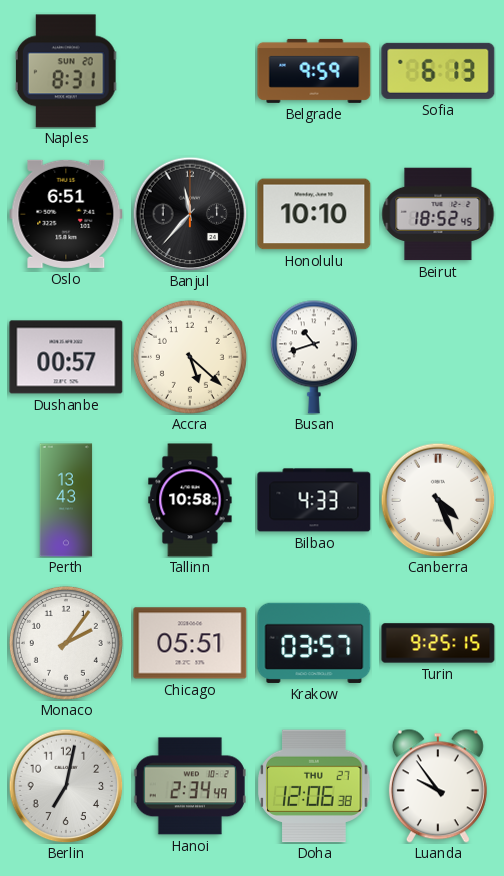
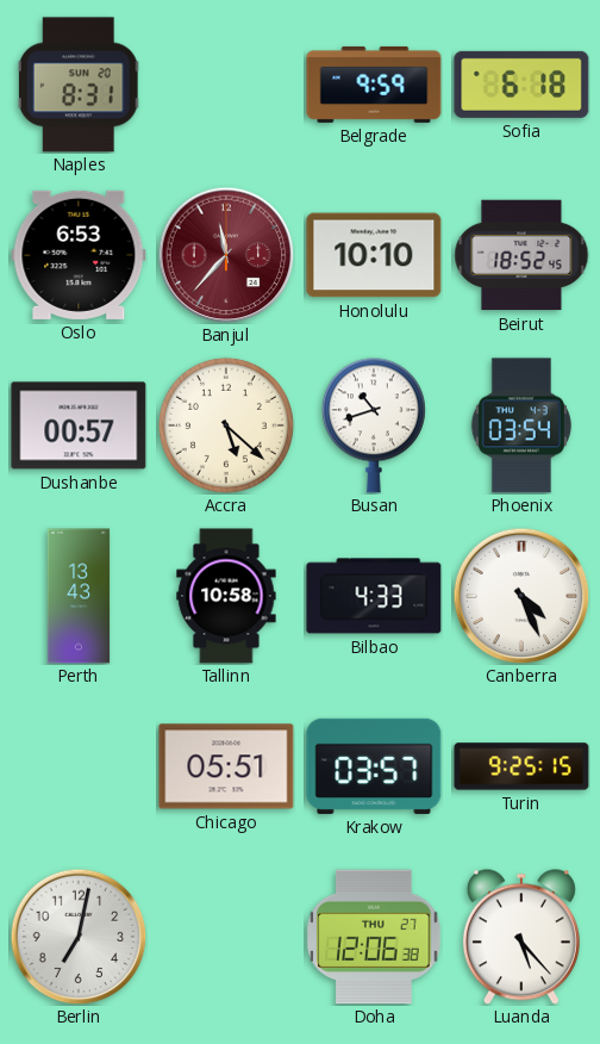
Sofia: 6:13 -> 6:18 (521, 85)
Oslo: 6:51 -> 6:53 (79, 255)
Banjul dial: black -> burgundy (226, 255)
Phoenix: none -> 03:54 (521, 425)
Monaco: 2:06 -> none (66, 643)
Hanoi: 2:34 -> none (190, 786)
Luanda: 9:54 -> 5:23 (521, 937)
